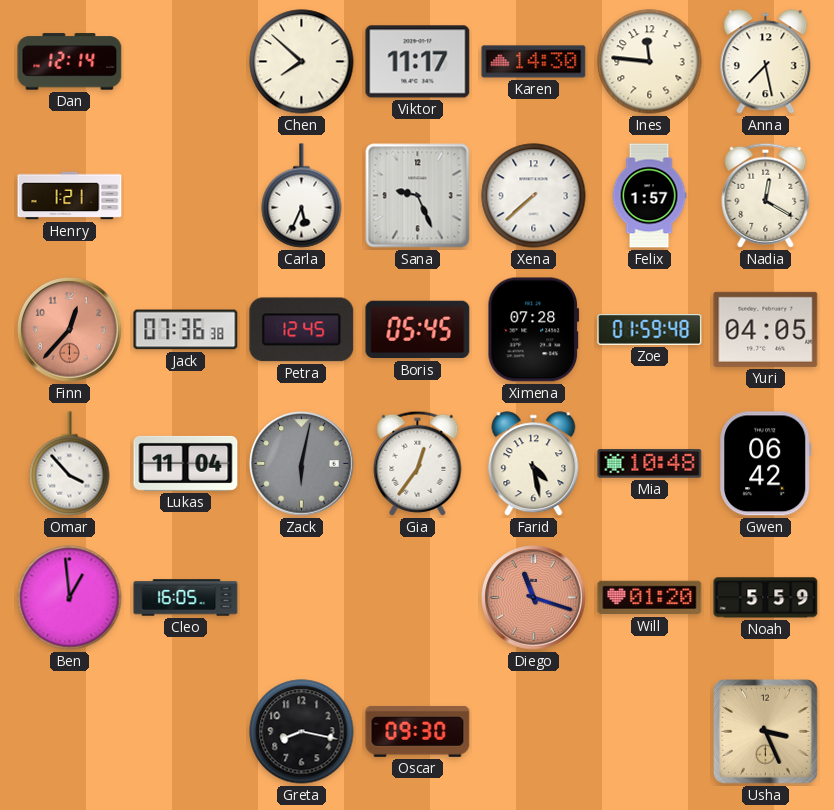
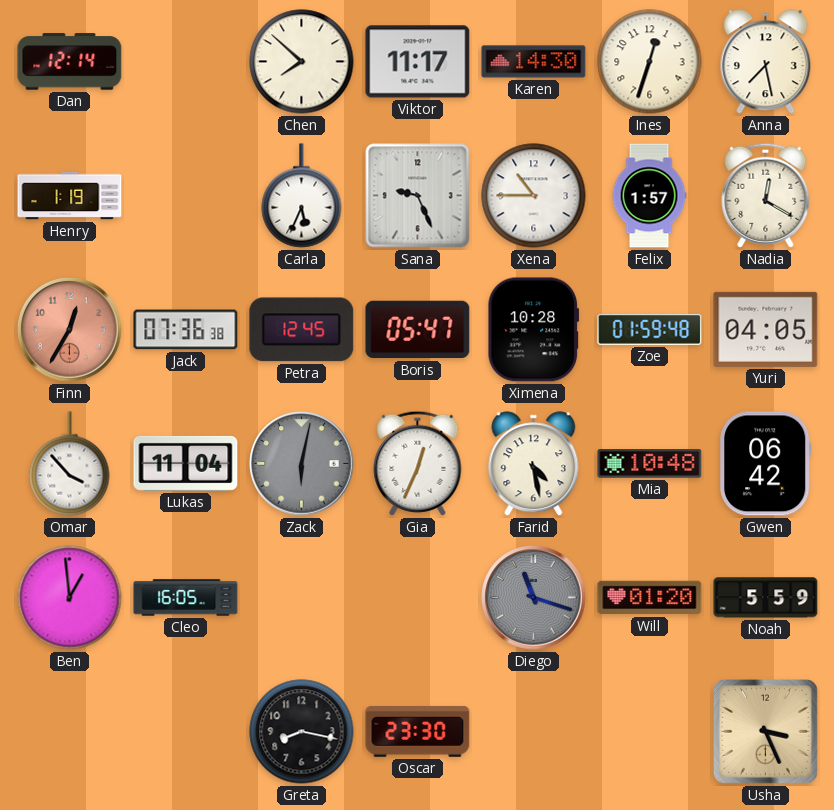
Ines: 11:46 -> 12:33 (650, 62)
Henry: 1:21 -> 1:19 (70, 196)
Xena: 7:38 -> 10:45 (534, 196)
Finn: 12:37 -> 12:35 (70, 330)
Boris: 05:45 -> 05:47 (418, 330)
Ximena: 07:28 -> 10:28 (533, 330)
Gia: 12:36 -> 12:34 (418, 463)
Diego dial: salmon -> grey (534, 598)
Oscar: 09:30 -> 23:30 (418, 731)
